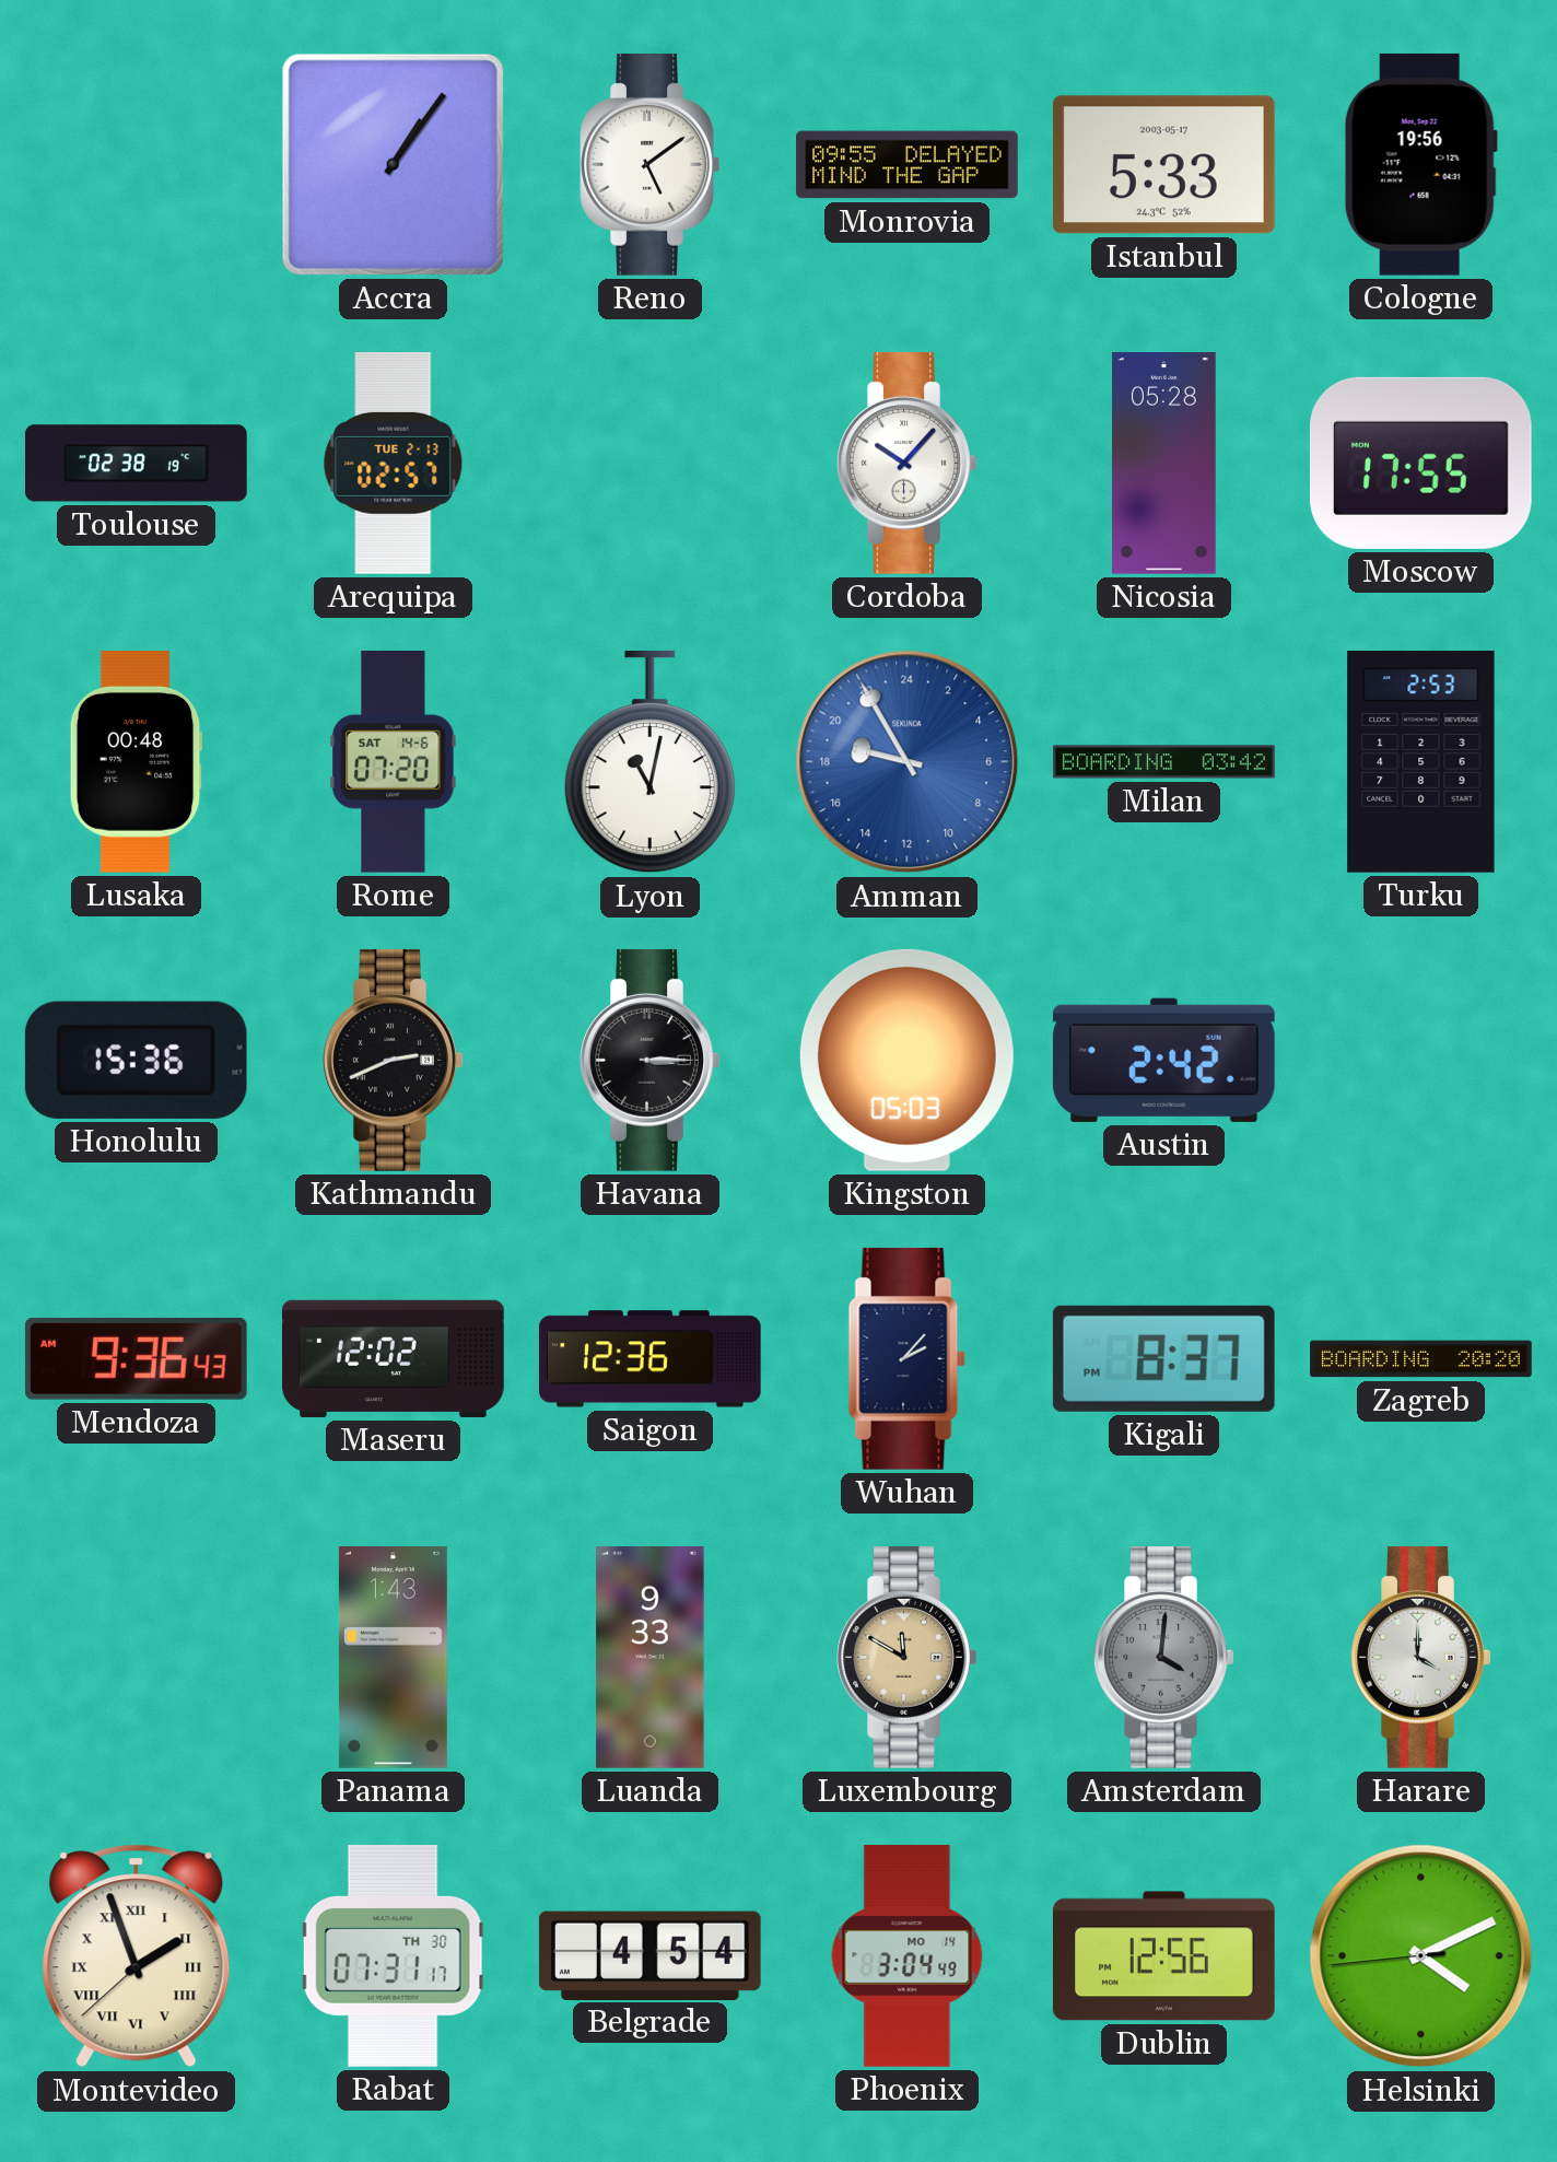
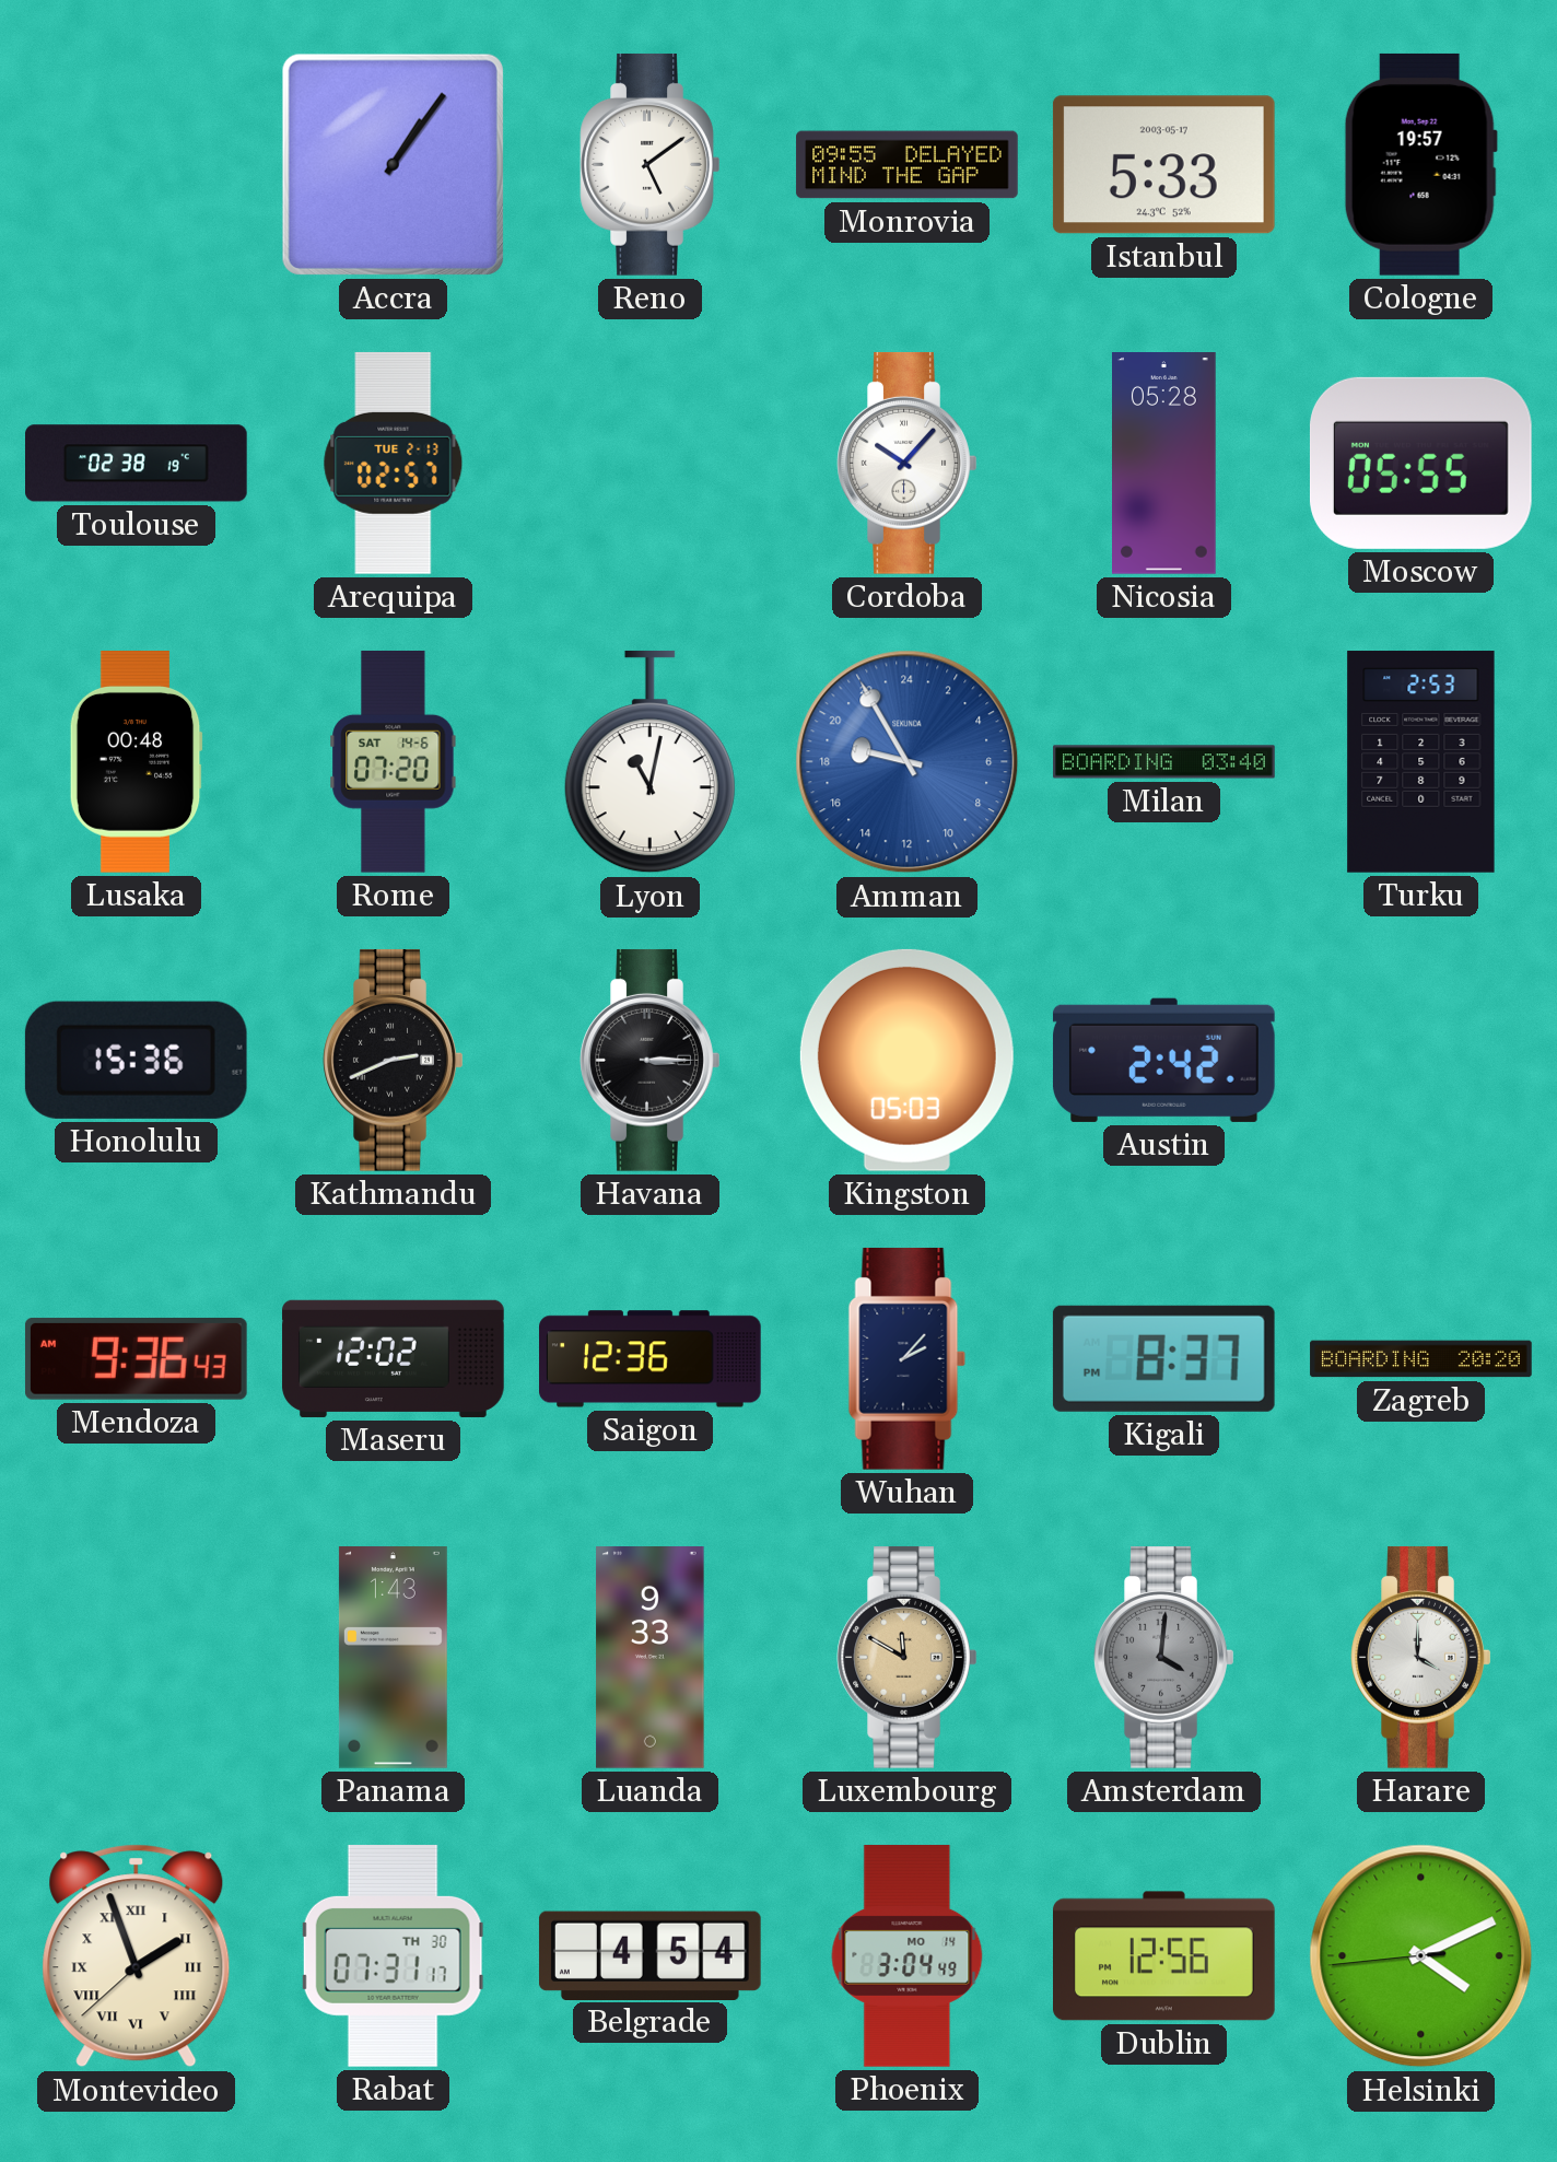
Cologne: 19:56 -> 19:57 (1420, 164)
Moscow: 17:55 -> 05:55 (1420, 463)
Milan: 03:42 -> 03:40 (1164, 762)
